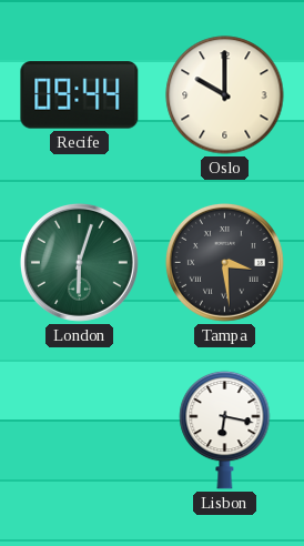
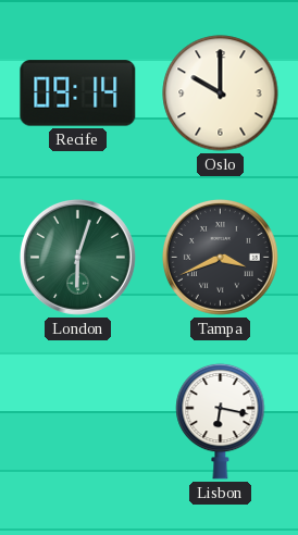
Recife: 09:44 -> 09:14 (78, 94)
Tampa: 3:29 -> 3:41 (220, 257)
